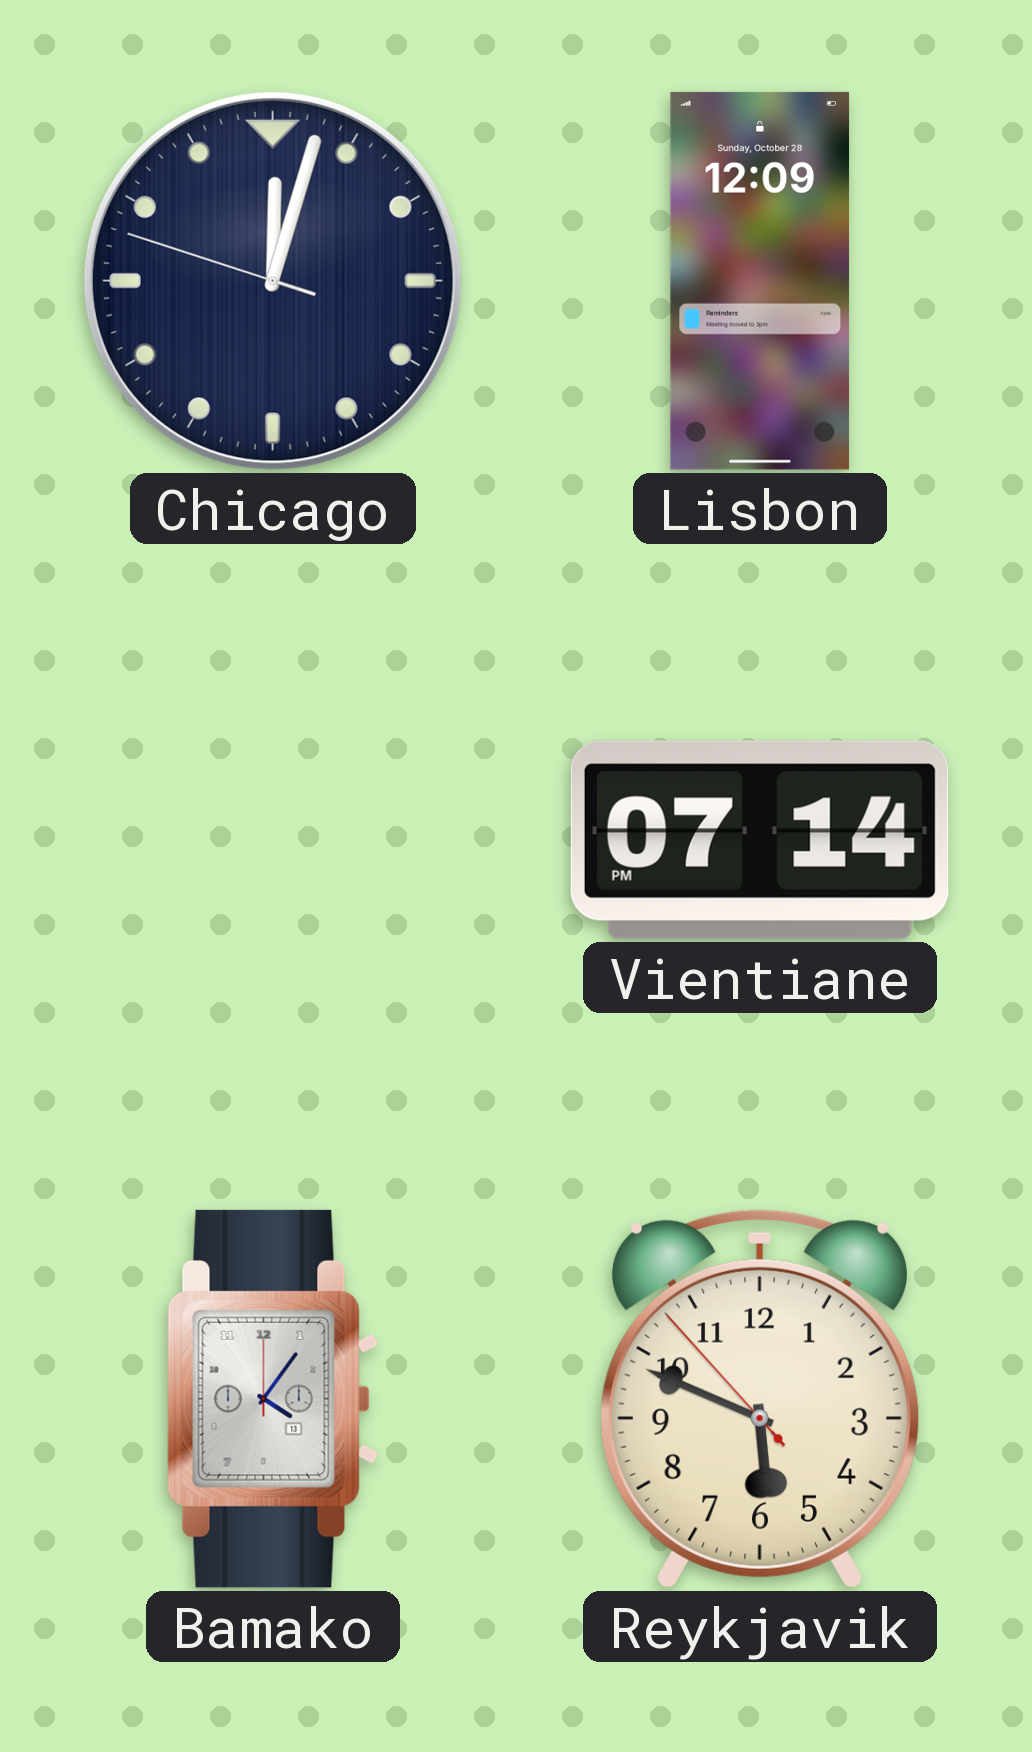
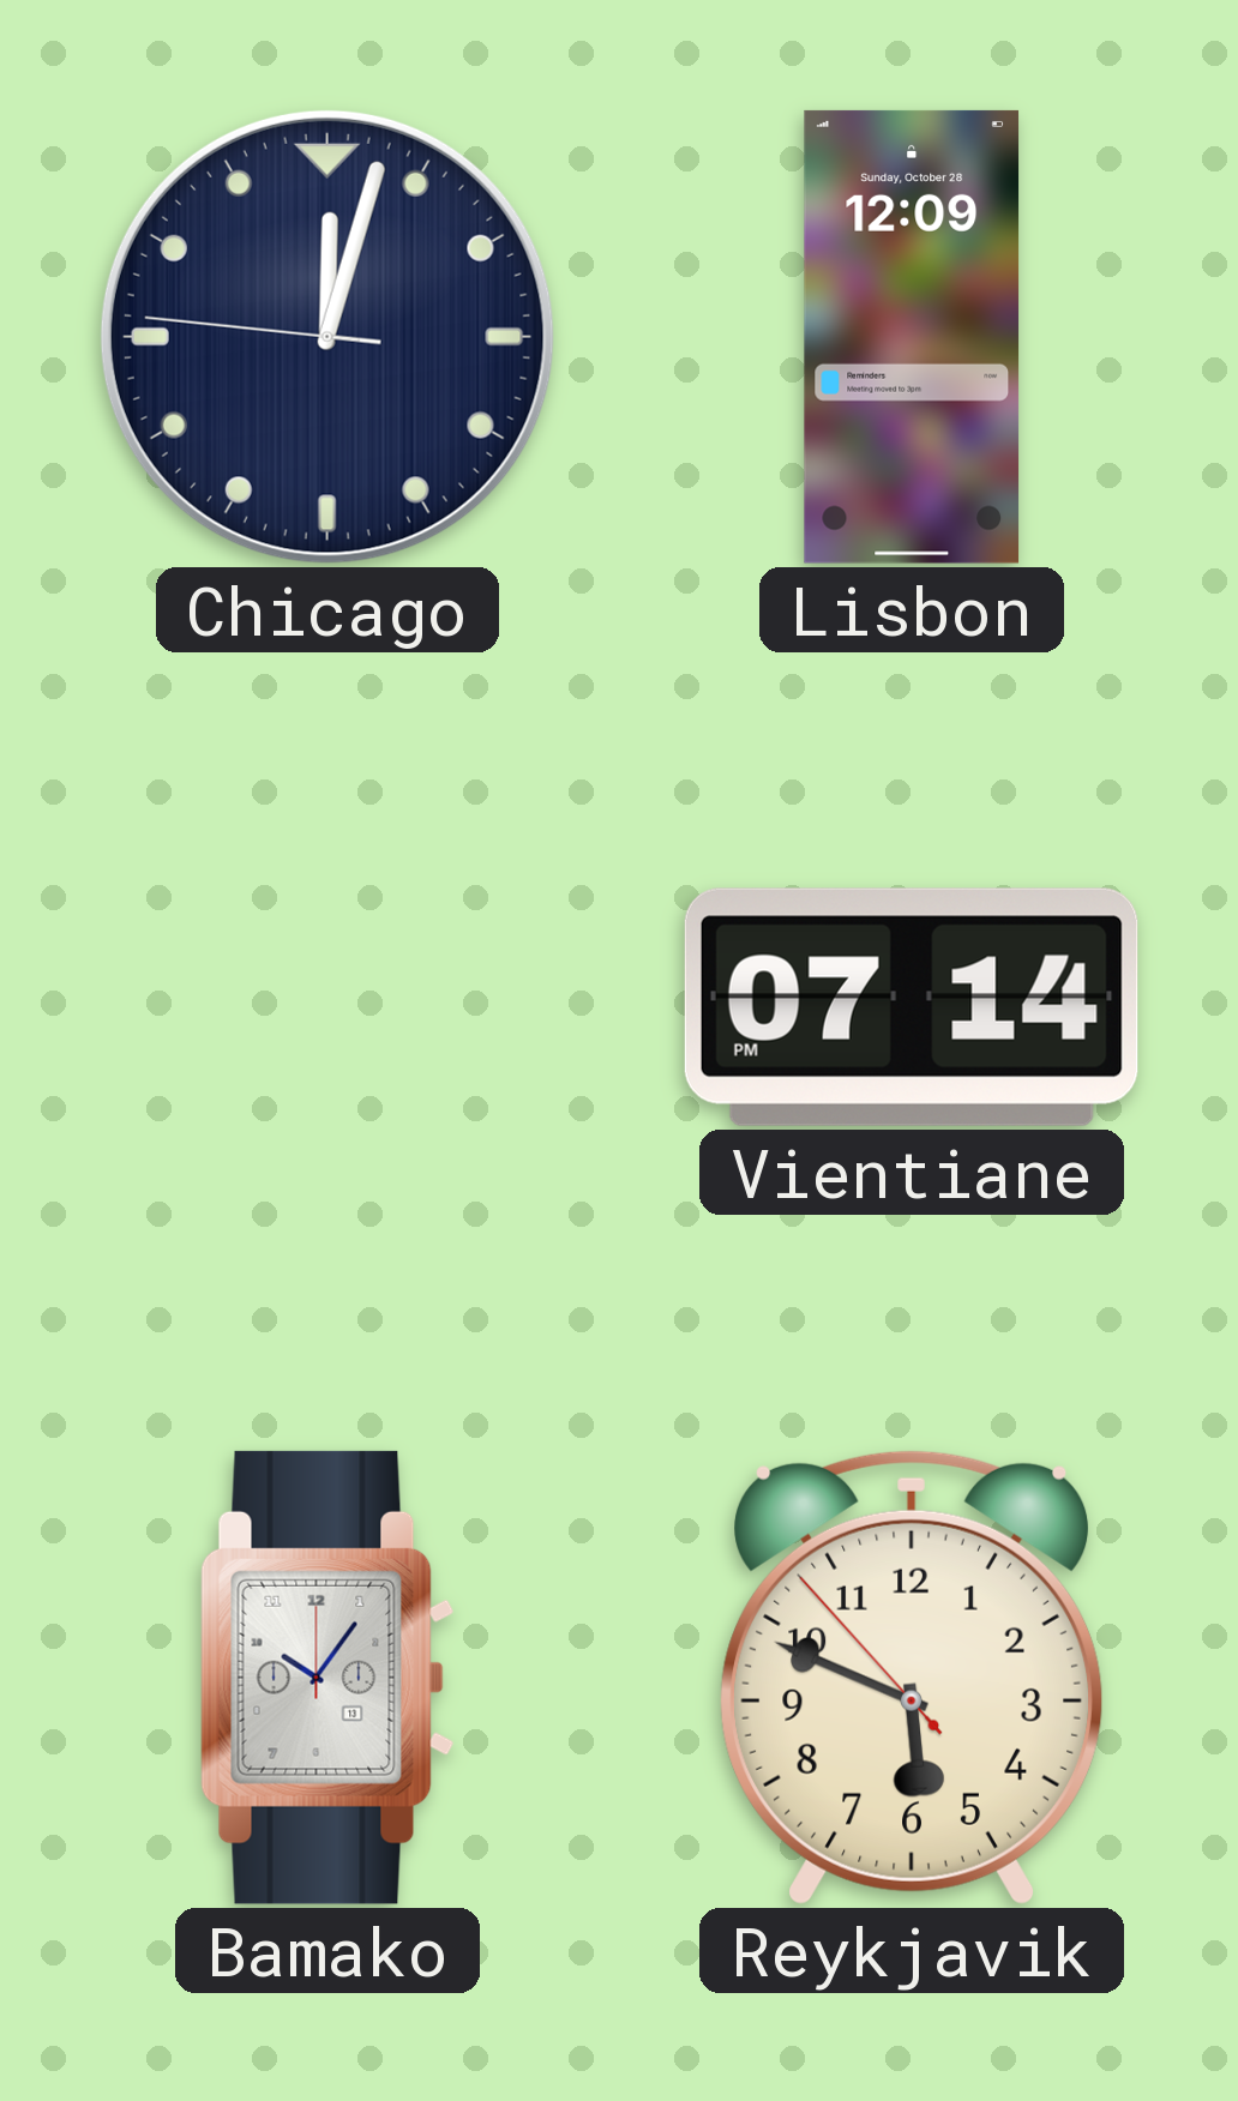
Chicago: 12:02:48 -> 12:02:46 (327, 337)
Bamako: 4:06 -> 10:06 (327, 1678)
